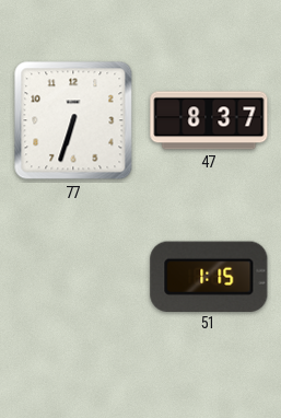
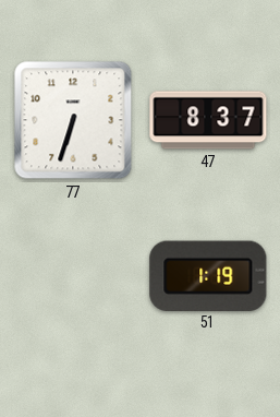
51: 1:15 -> 1:19 (208, 275)
